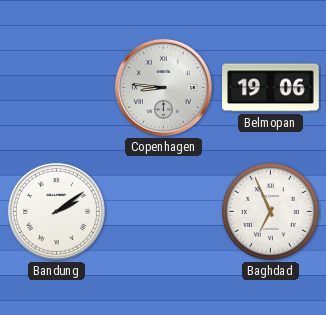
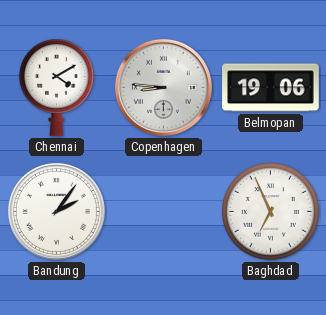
Chennai: none -> 4:10 (57, 88)
Bandung: 2:09 -> 2:06 (56, 211)
